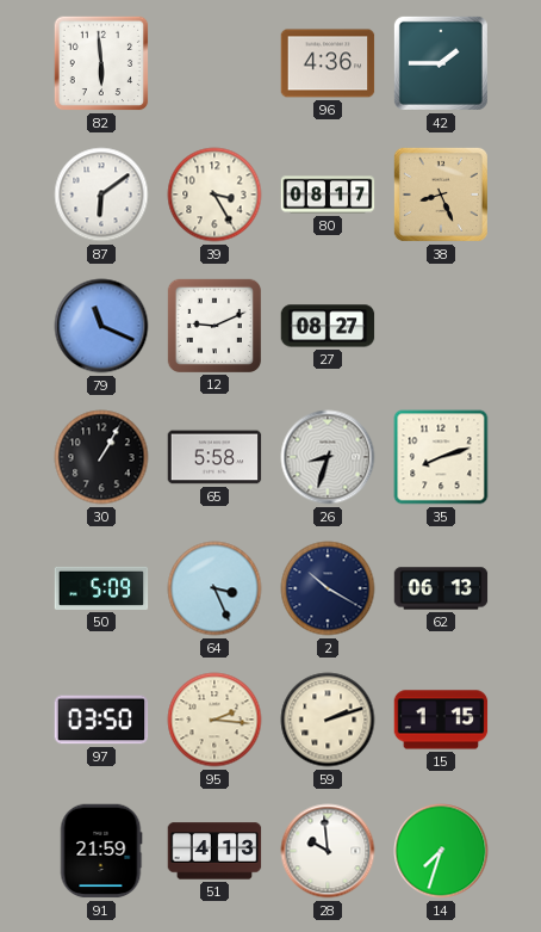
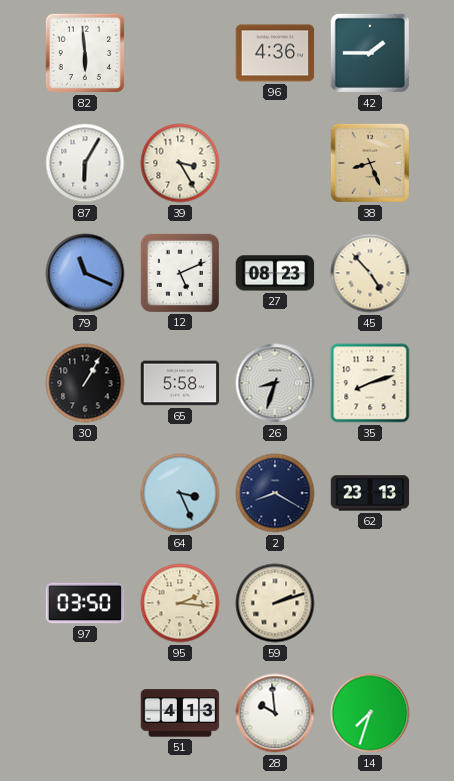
87: 6:09 -> 6:05 (85, 163)
80: 08:17 -> none (328, 195)
12: 9:11 -> 5:11 (179, 272)
27: 08:27 -> 08:23 (275, 273)
45: none -> 4:53 (370, 273)
50: 5:09 -> none (101, 588)
2: 10:20 -> 8:20 (275, 493)
62: 06:13 -> 23:13 (370, 493)
15: 1:15 -> none (441, 720)
91: 21:59 -> none (101, 851)
